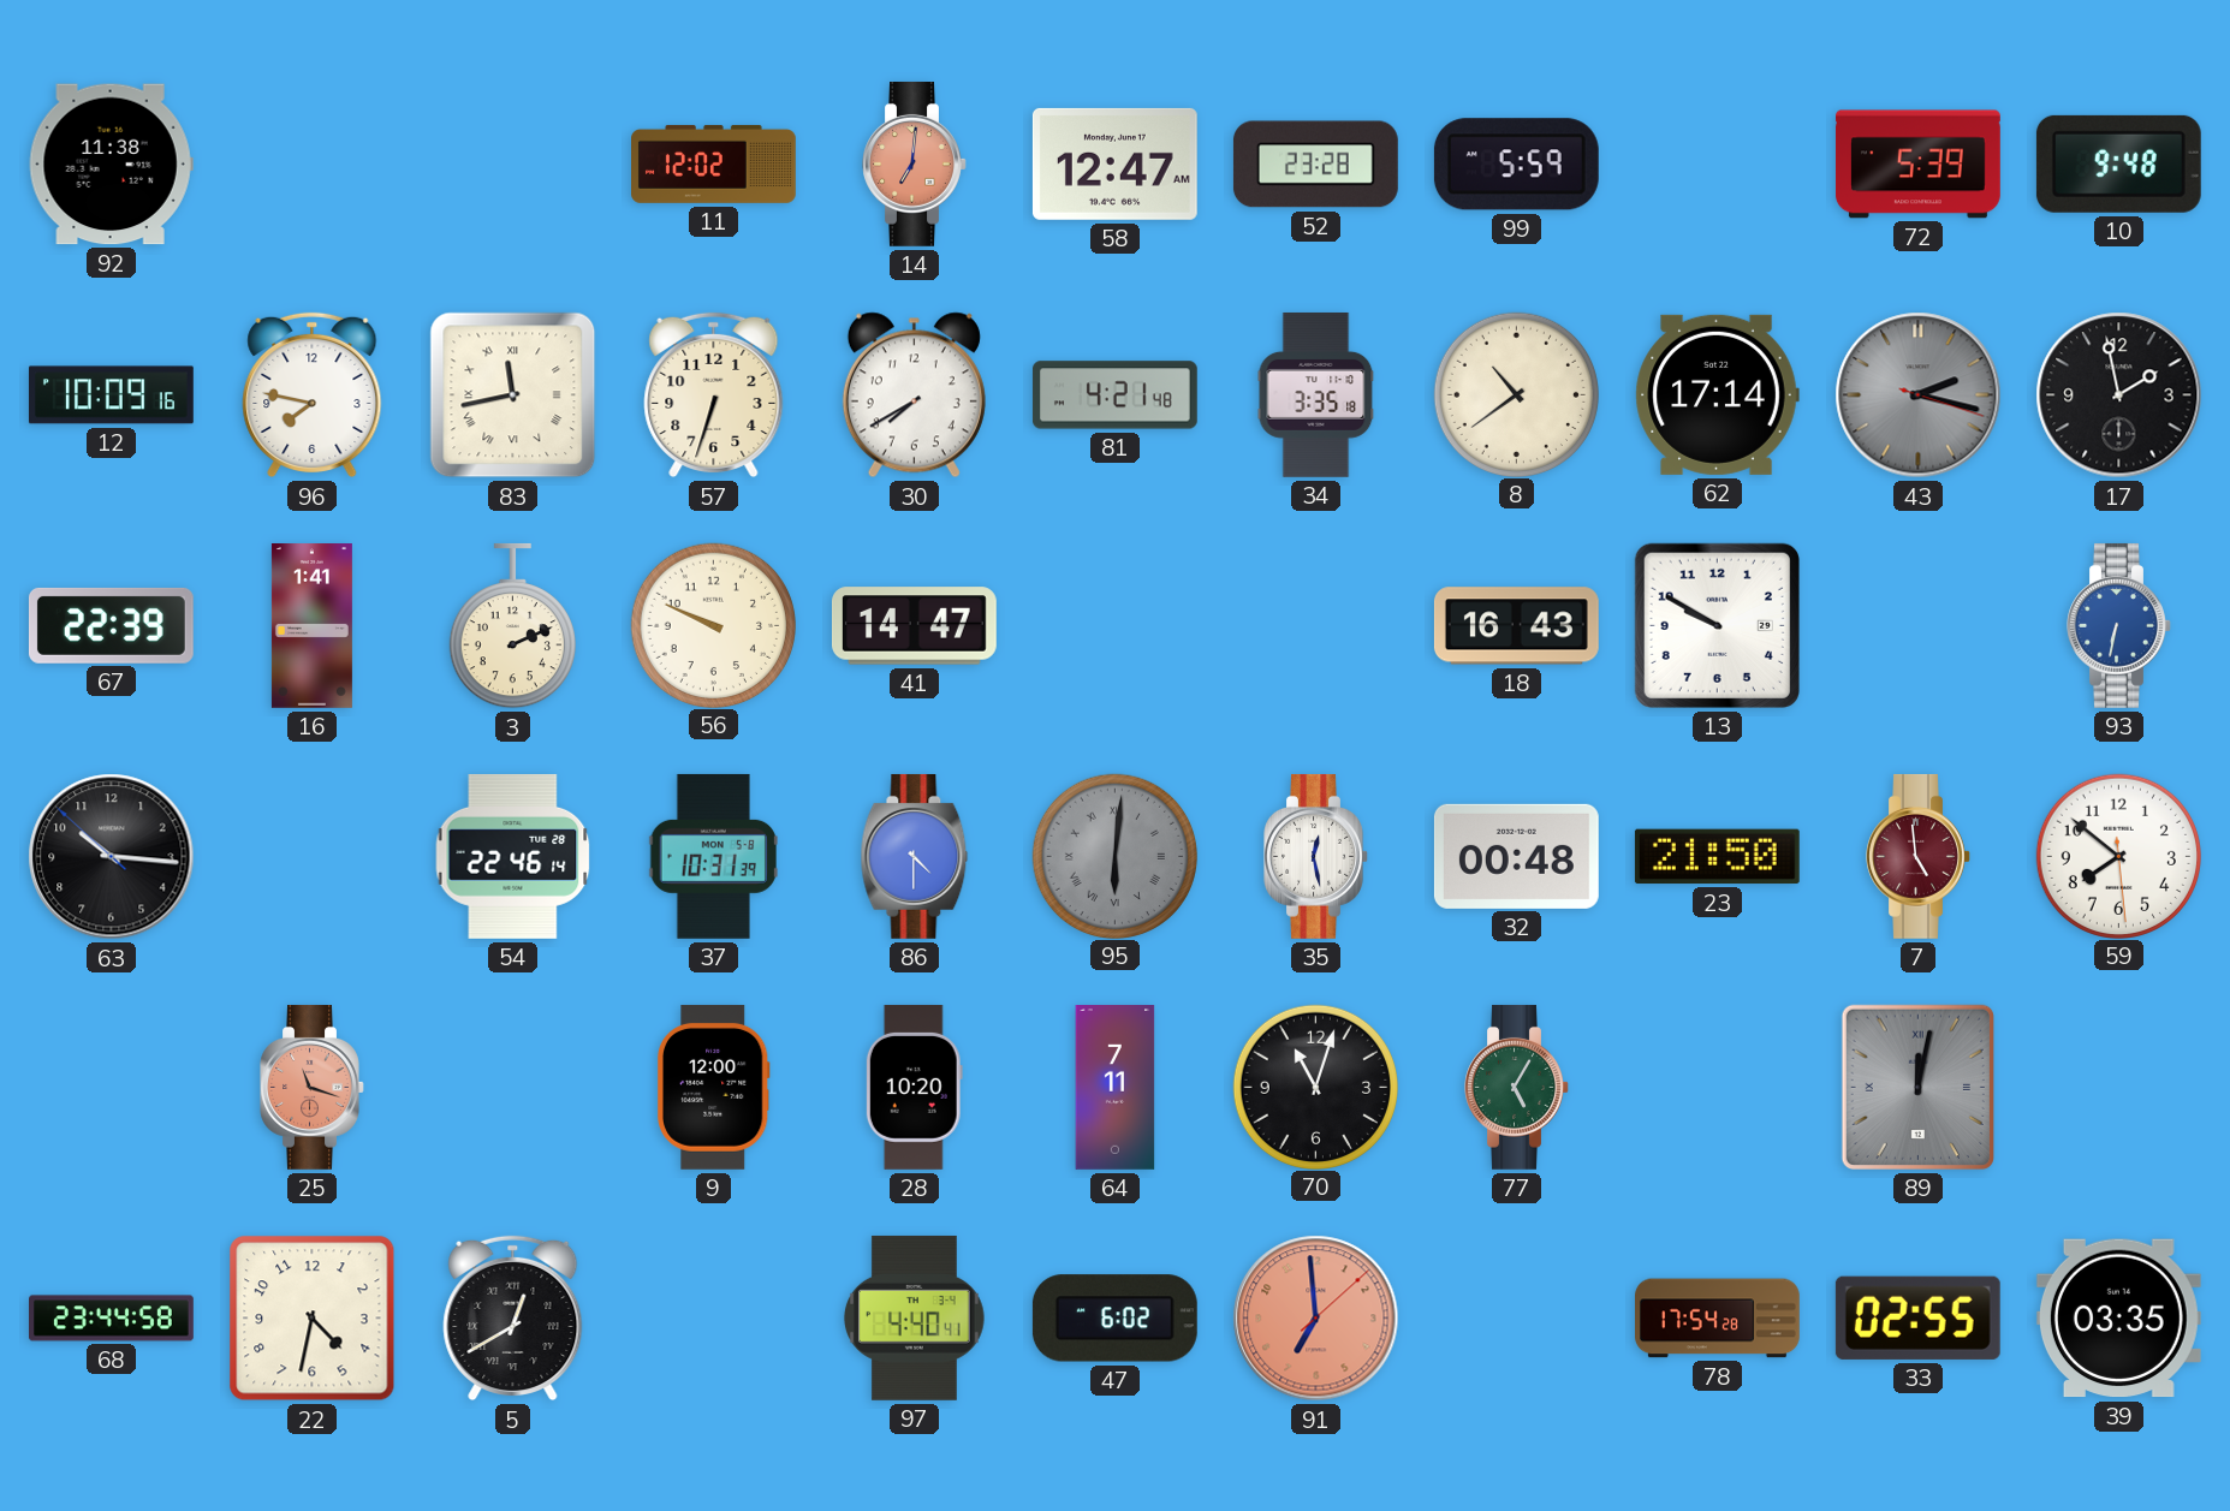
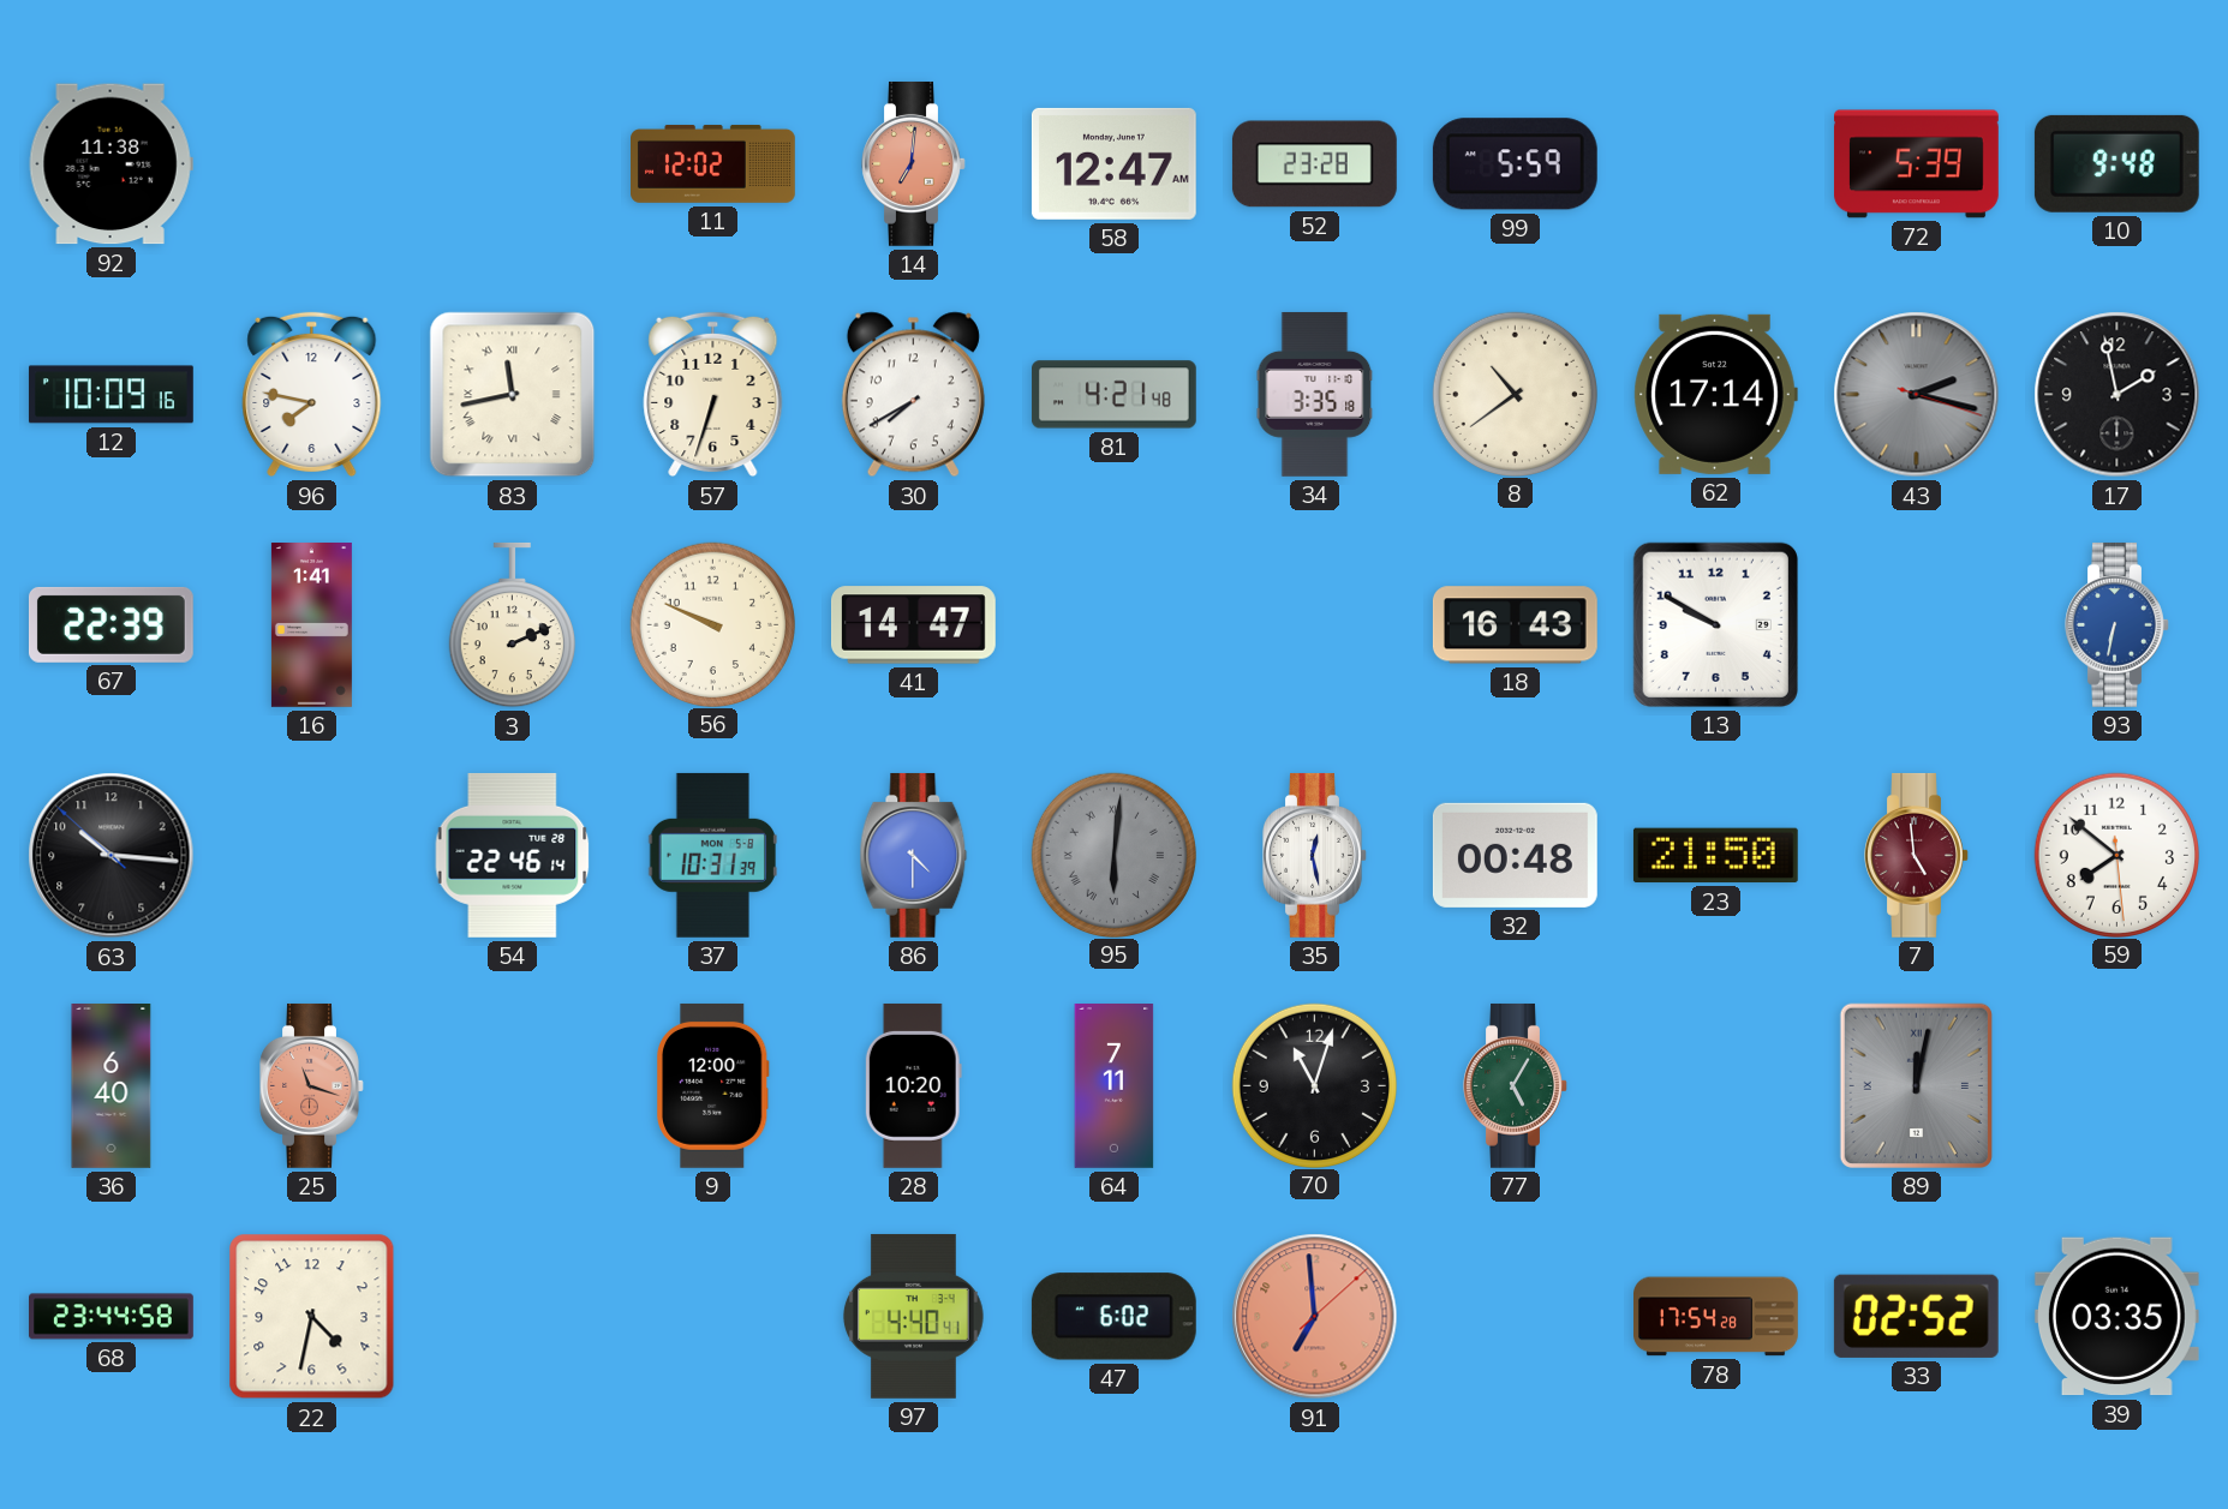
36: none -> 6:40 (112, 1086)
5: 12:40 -> none (513, 1319)
33: 02:55 -> 02:52 (1916, 1316)
